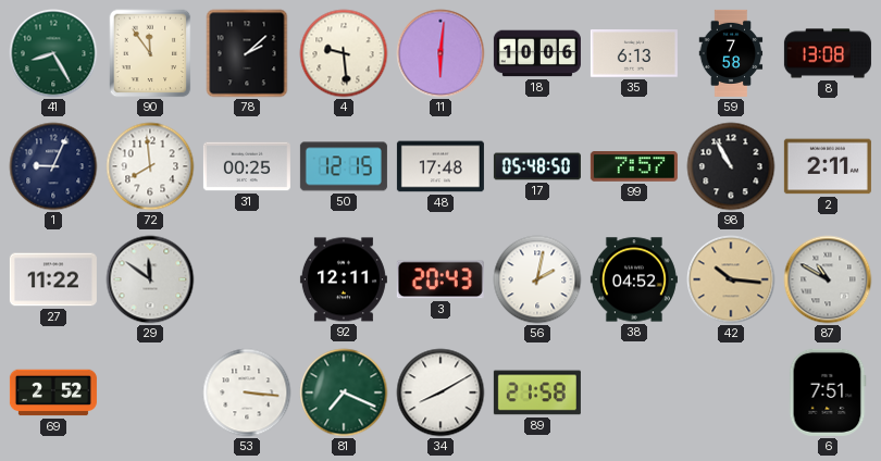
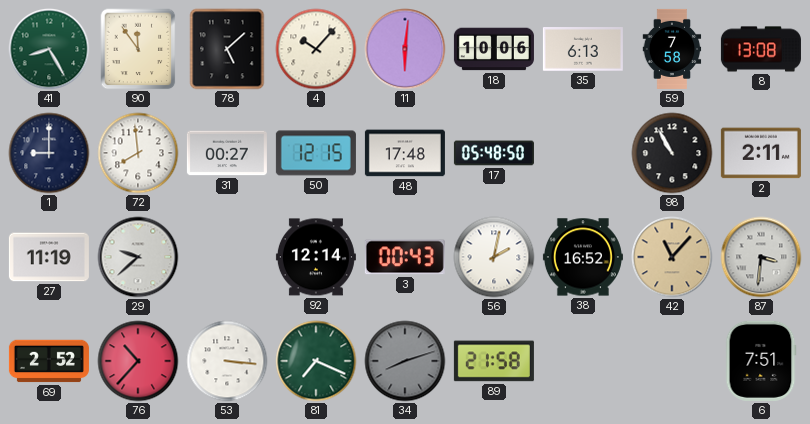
78: 2:08 -> 5:08 (227, 49)
4: 9:29 -> 10:07 (316, 49)
1: 9:04 -> 9:00 (49, 153)
31: 00:25 -> 00:27 (227, 153)
99: 7:57 -> none (634, 166)
27: 11:22 -> 11:19 (49, 257)
29: 11:51 -> 9:38 (138, 257)
92: 12:11 -> 12:14 (316, 257)
3: 20:43 -> 00:43 (405, 257)
38: 04:52 -> 16:52 (583, 257)
42: 10:16 -> 11:07 (672, 257)
87: 10:50 -> 3:31 (761, 257)
76: none -> 10:37 (138, 361)
34: 8:10 -> 8:12 (405, 361)
34 dial: white -> grey (405, 361)
